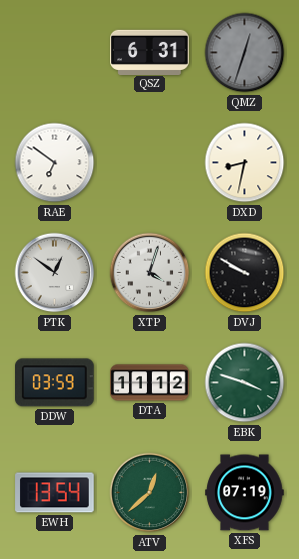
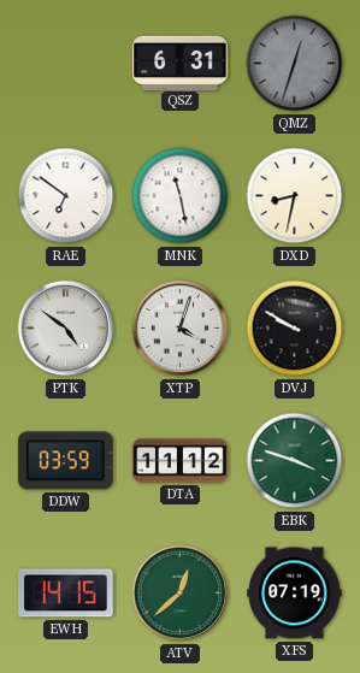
MNK: none -> 11:28 (181, 196)
PTK: 12:51 -> 4:51 (66, 329)
EWH: 13:54 -> 14:15 (66, 594)
